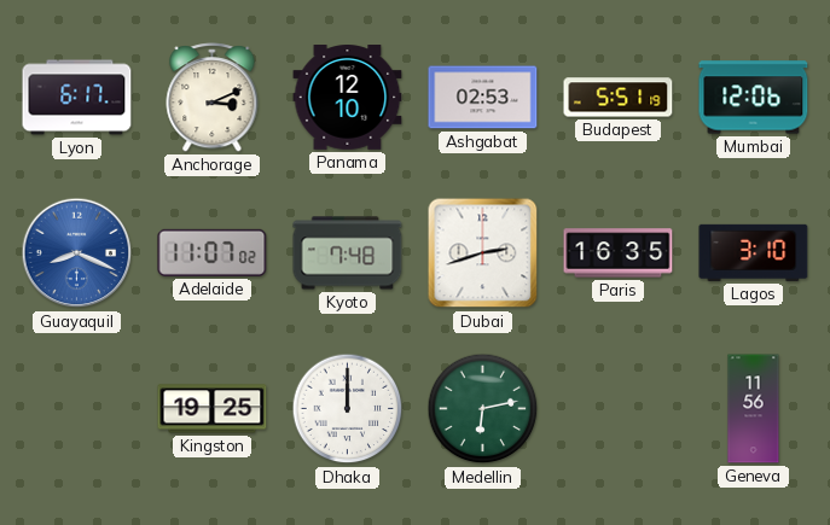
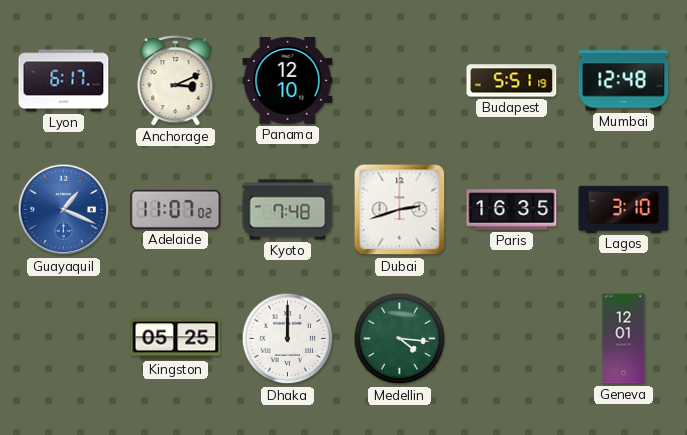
Ashgabat: 02:53 -> none (483, 98)
Mumbai: 12:06 -> 12:48 (624, 81)
Guayaquil: 8:19 -> 1:19 (64, 210)
Kingston: 19:25 -> 05:25 (176, 339)
Medellin: 6:13 -> 4:16 (400, 339)
Geneva: 11:56 -> 12:01 (624, 339)
